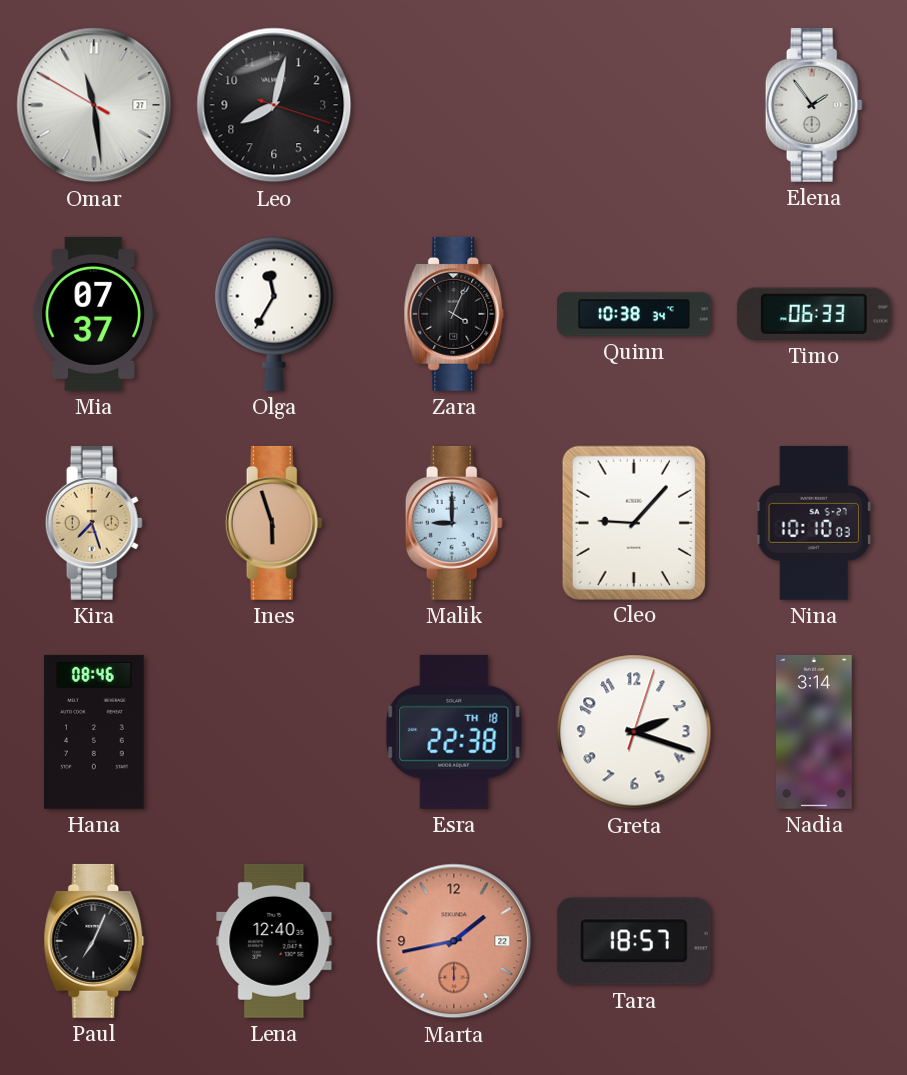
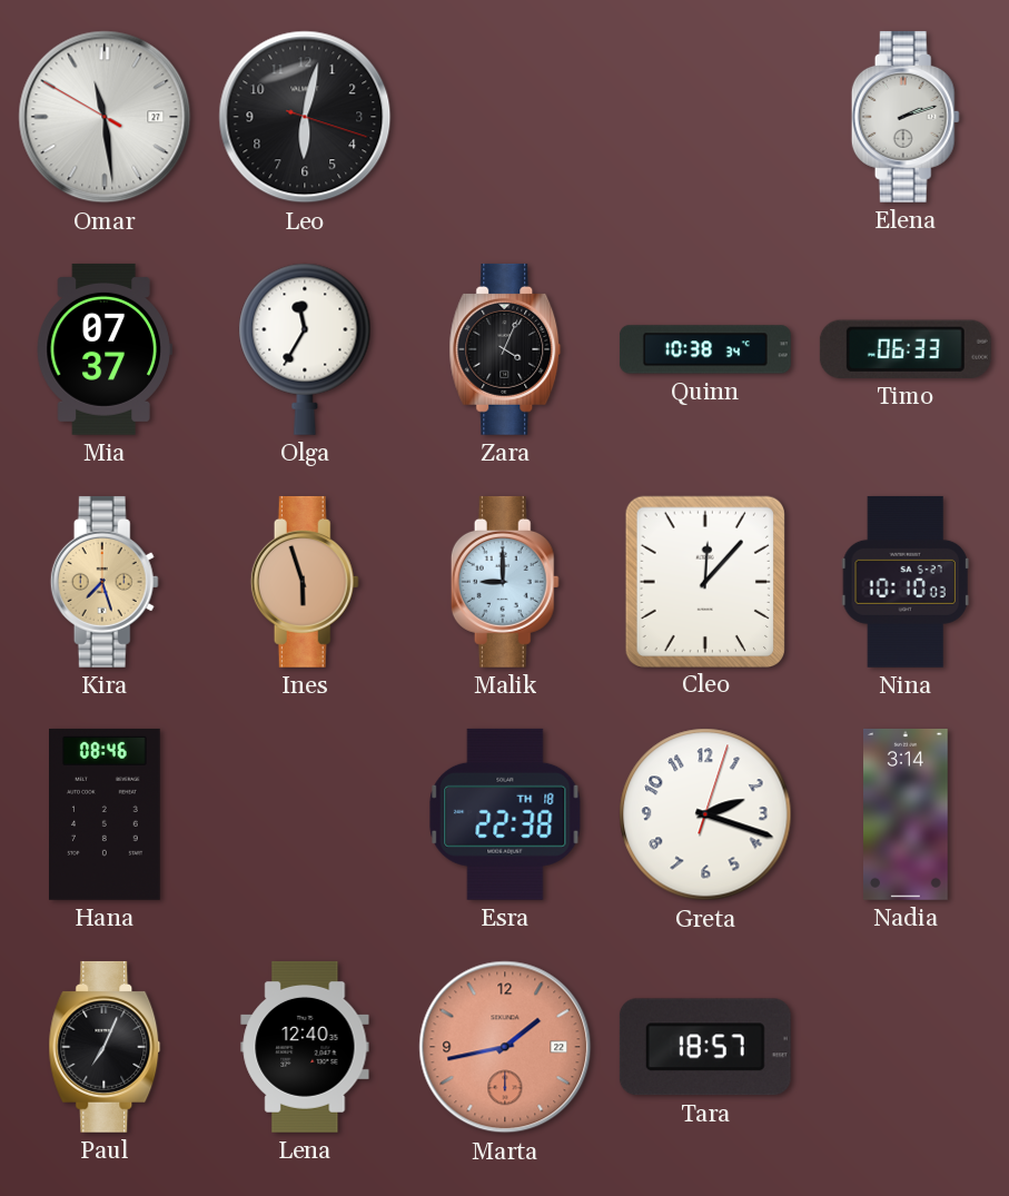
Leo: 8:02 -> 6:02 (305, 117)
Elena: 1:54 -> 2:12 (906, 117)
Cleo: 9:07 -> 12:07 (705, 581)
